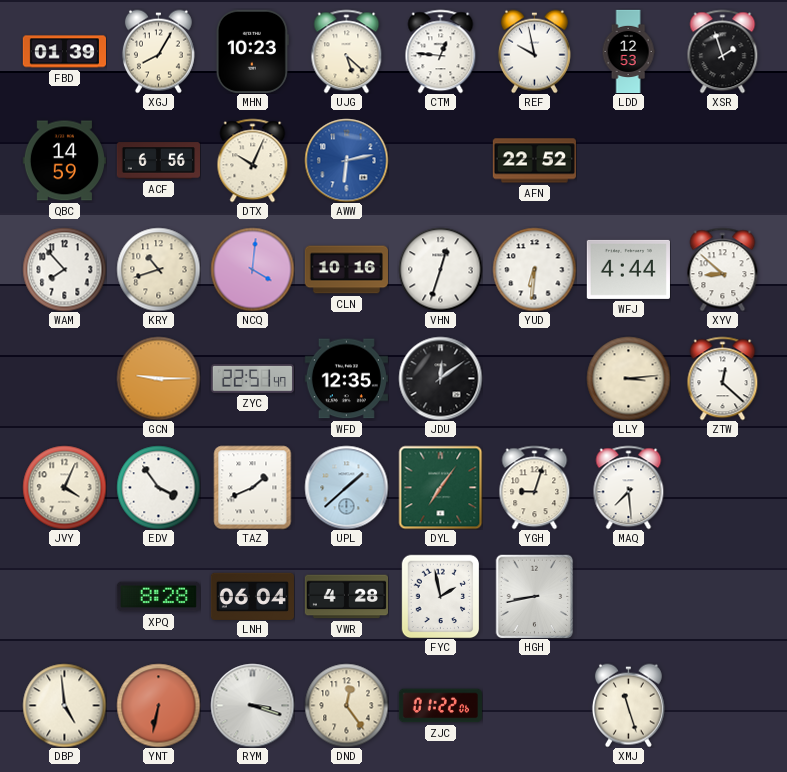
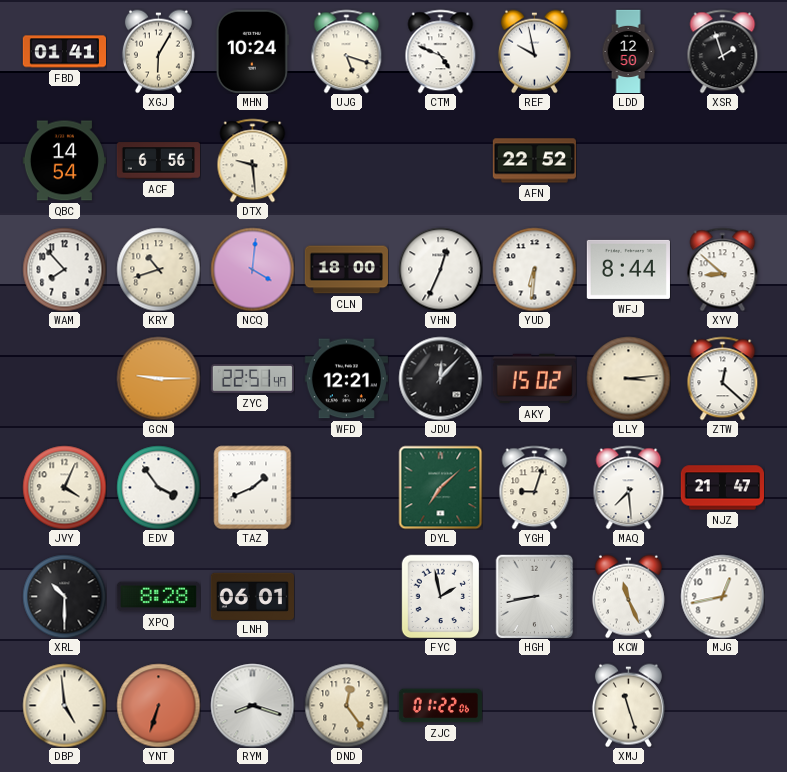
FBD: 01:39 -> 01:41 (64, 52)
XGJ: 8:05 -> 6:05 (158, 51)
MHN: 10:23 -> 10:24 (252, 51)
UJG: 5:22 -> 5:18 (347, 51)
CTM: 12:46 -> 4:49 (441, 51)
LDD: 12:53 -> 12:50 (628, 51)
QBC: 14:59 -> 14:54 (64, 161)
DTX: 10:04 -> 9:29 (253, 160)
AWW: 6:13 -> none (346, 160)
CLN: 10:16 -> 18:00 (346, 270)
VHN: 12:33 -> 12:34 (440, 269)
WFJ: 4:44 -> 8:44 (628, 269)
WFD: 12:35 -> 12:21 (346, 379)
JDU: 12:09 -> 12:07 (440, 378)
AKY: none -> 15:02 (534, 379)
UPL: 1:38 -> none (346, 487)
DYL: 7:06 -> 7:08 (440, 487)
NJZ: none -> 21:47 (722, 488)
XRL: none -> 10:30 (64, 596)
LNH: 06:04 -> 06:01 (252, 596)
VWR: 4:28 -> none (346, 597)
KCW: none -> 11:26 (628, 596)
MJG: none -> 12:43 (722, 596)
YNT: 6:32 -> 6:33 (158, 705)
RYM: 3:18 -> 8:18 (252, 705)
